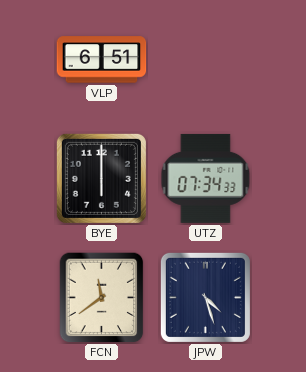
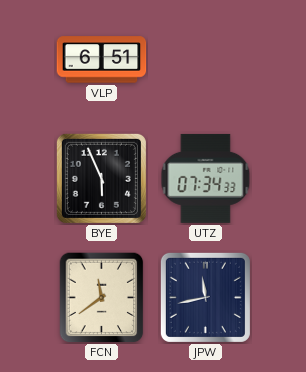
BYE: 6:00 -> 5:56 (101, 178)
JPW: 4:27 -> 11:43 (205, 297)
